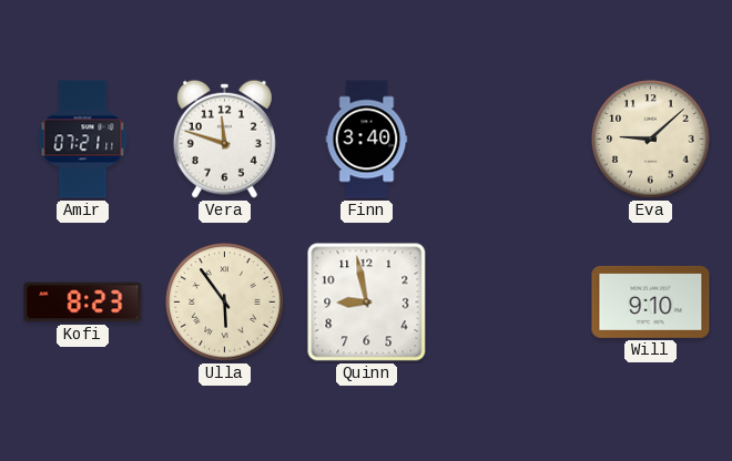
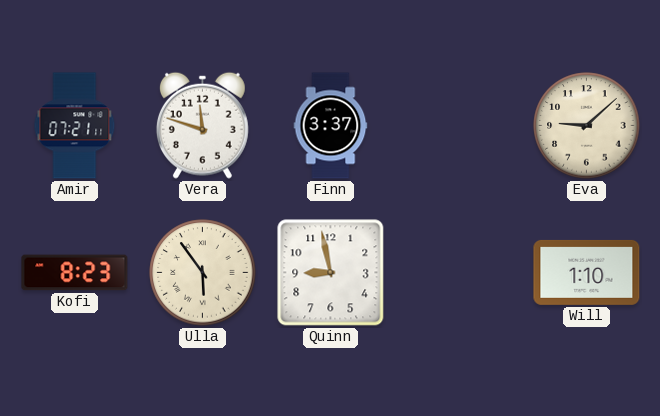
Finn: 3:40 -> 3:37 (331, 126)
Will: 9:10 -> 1:10 (587, 272)
